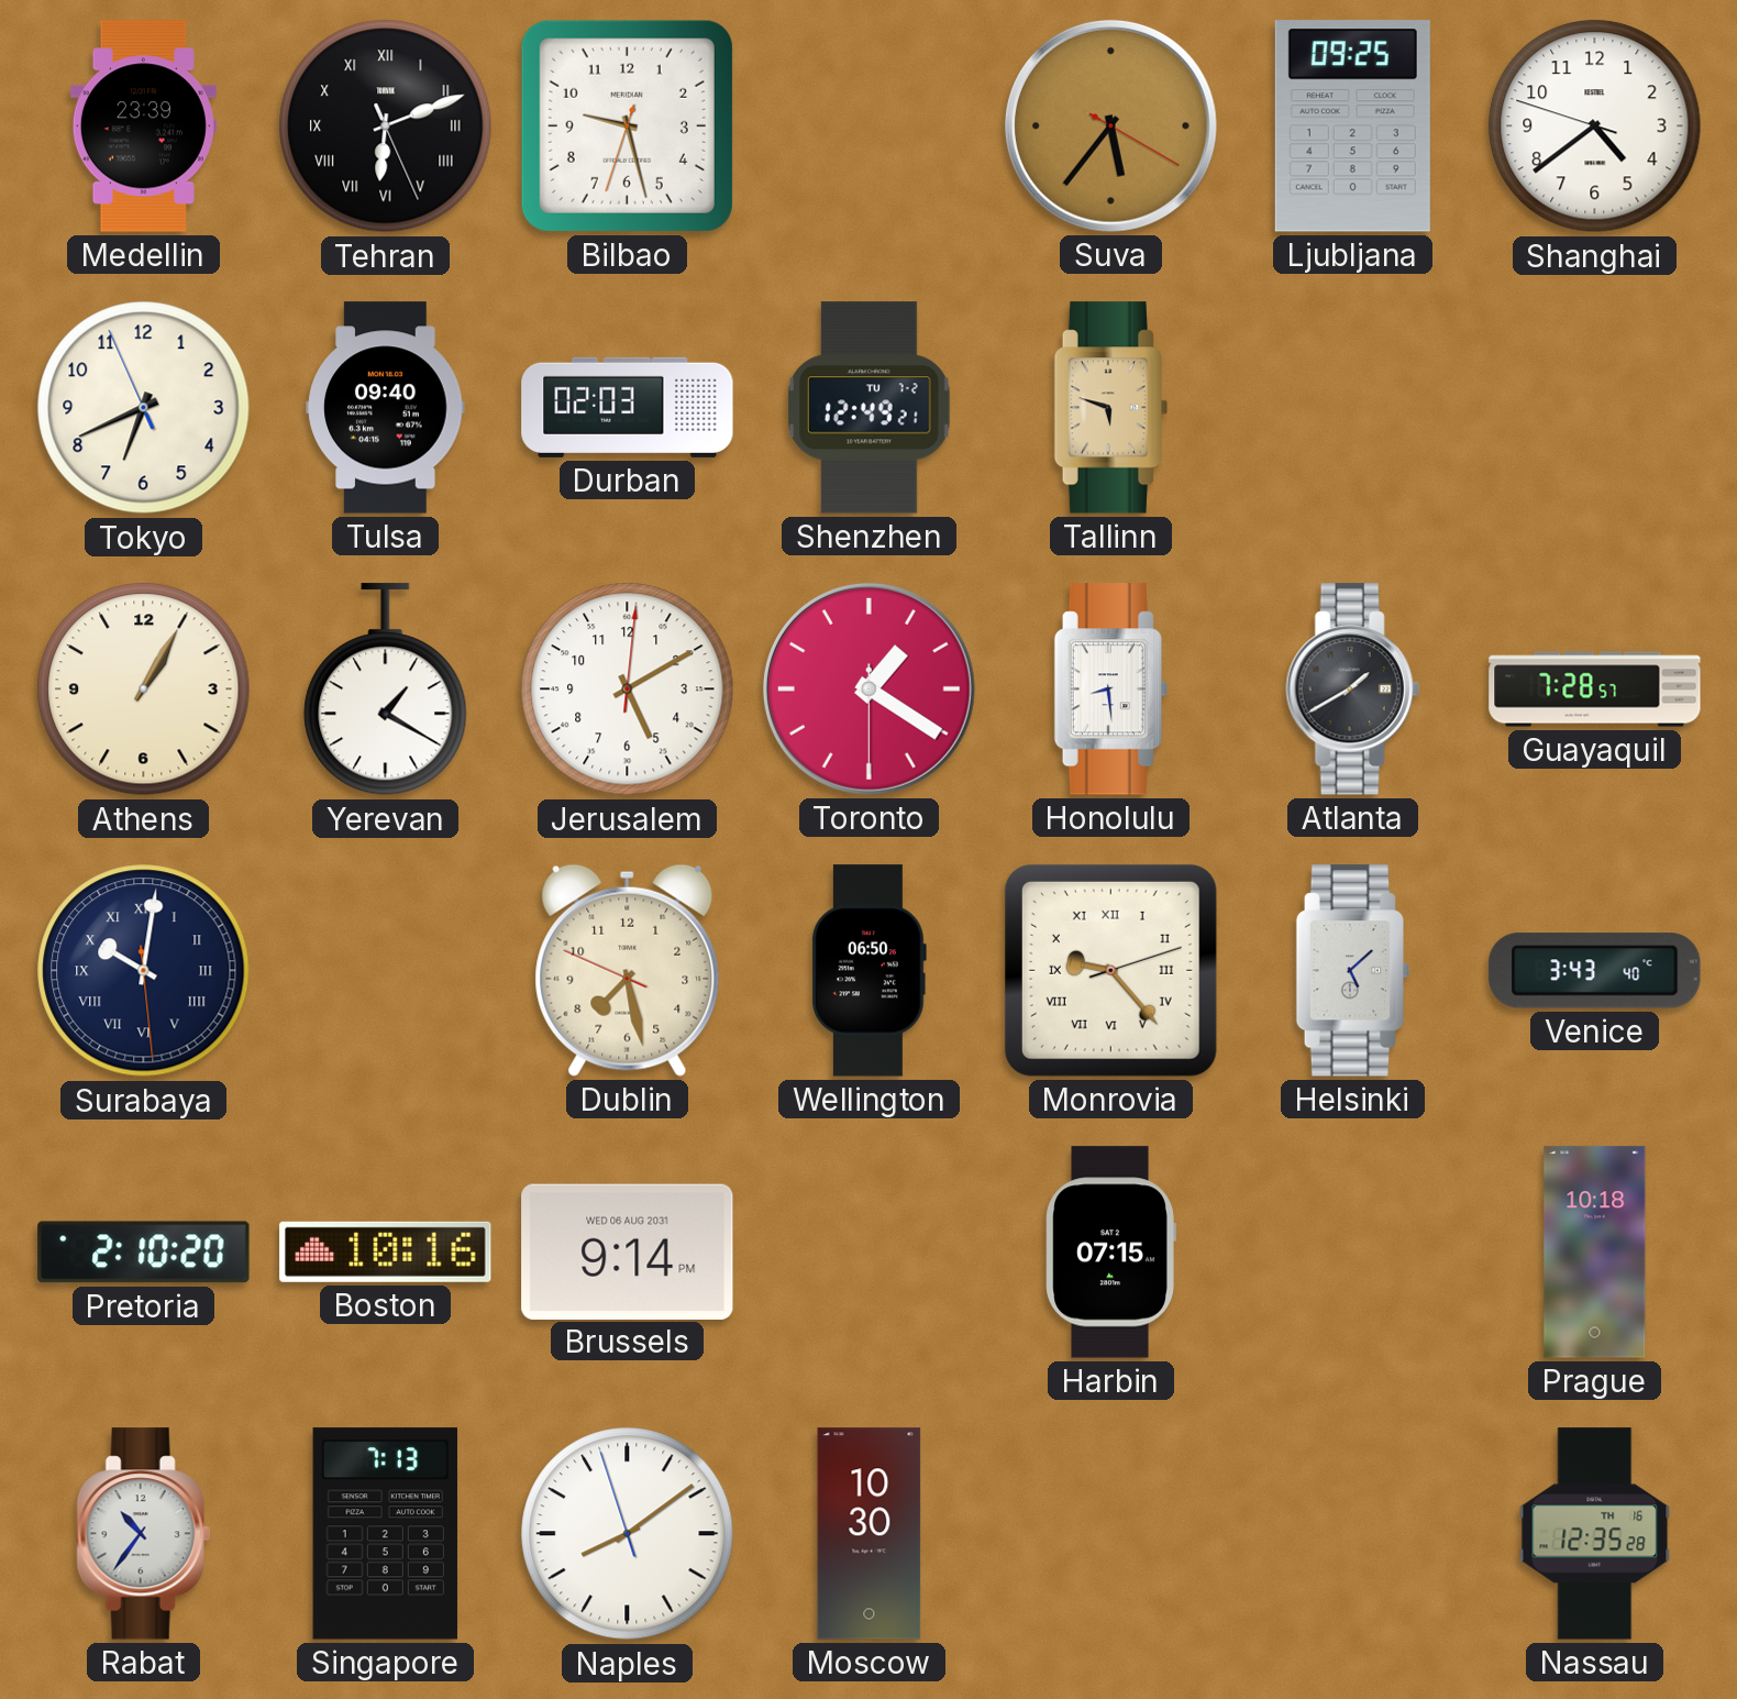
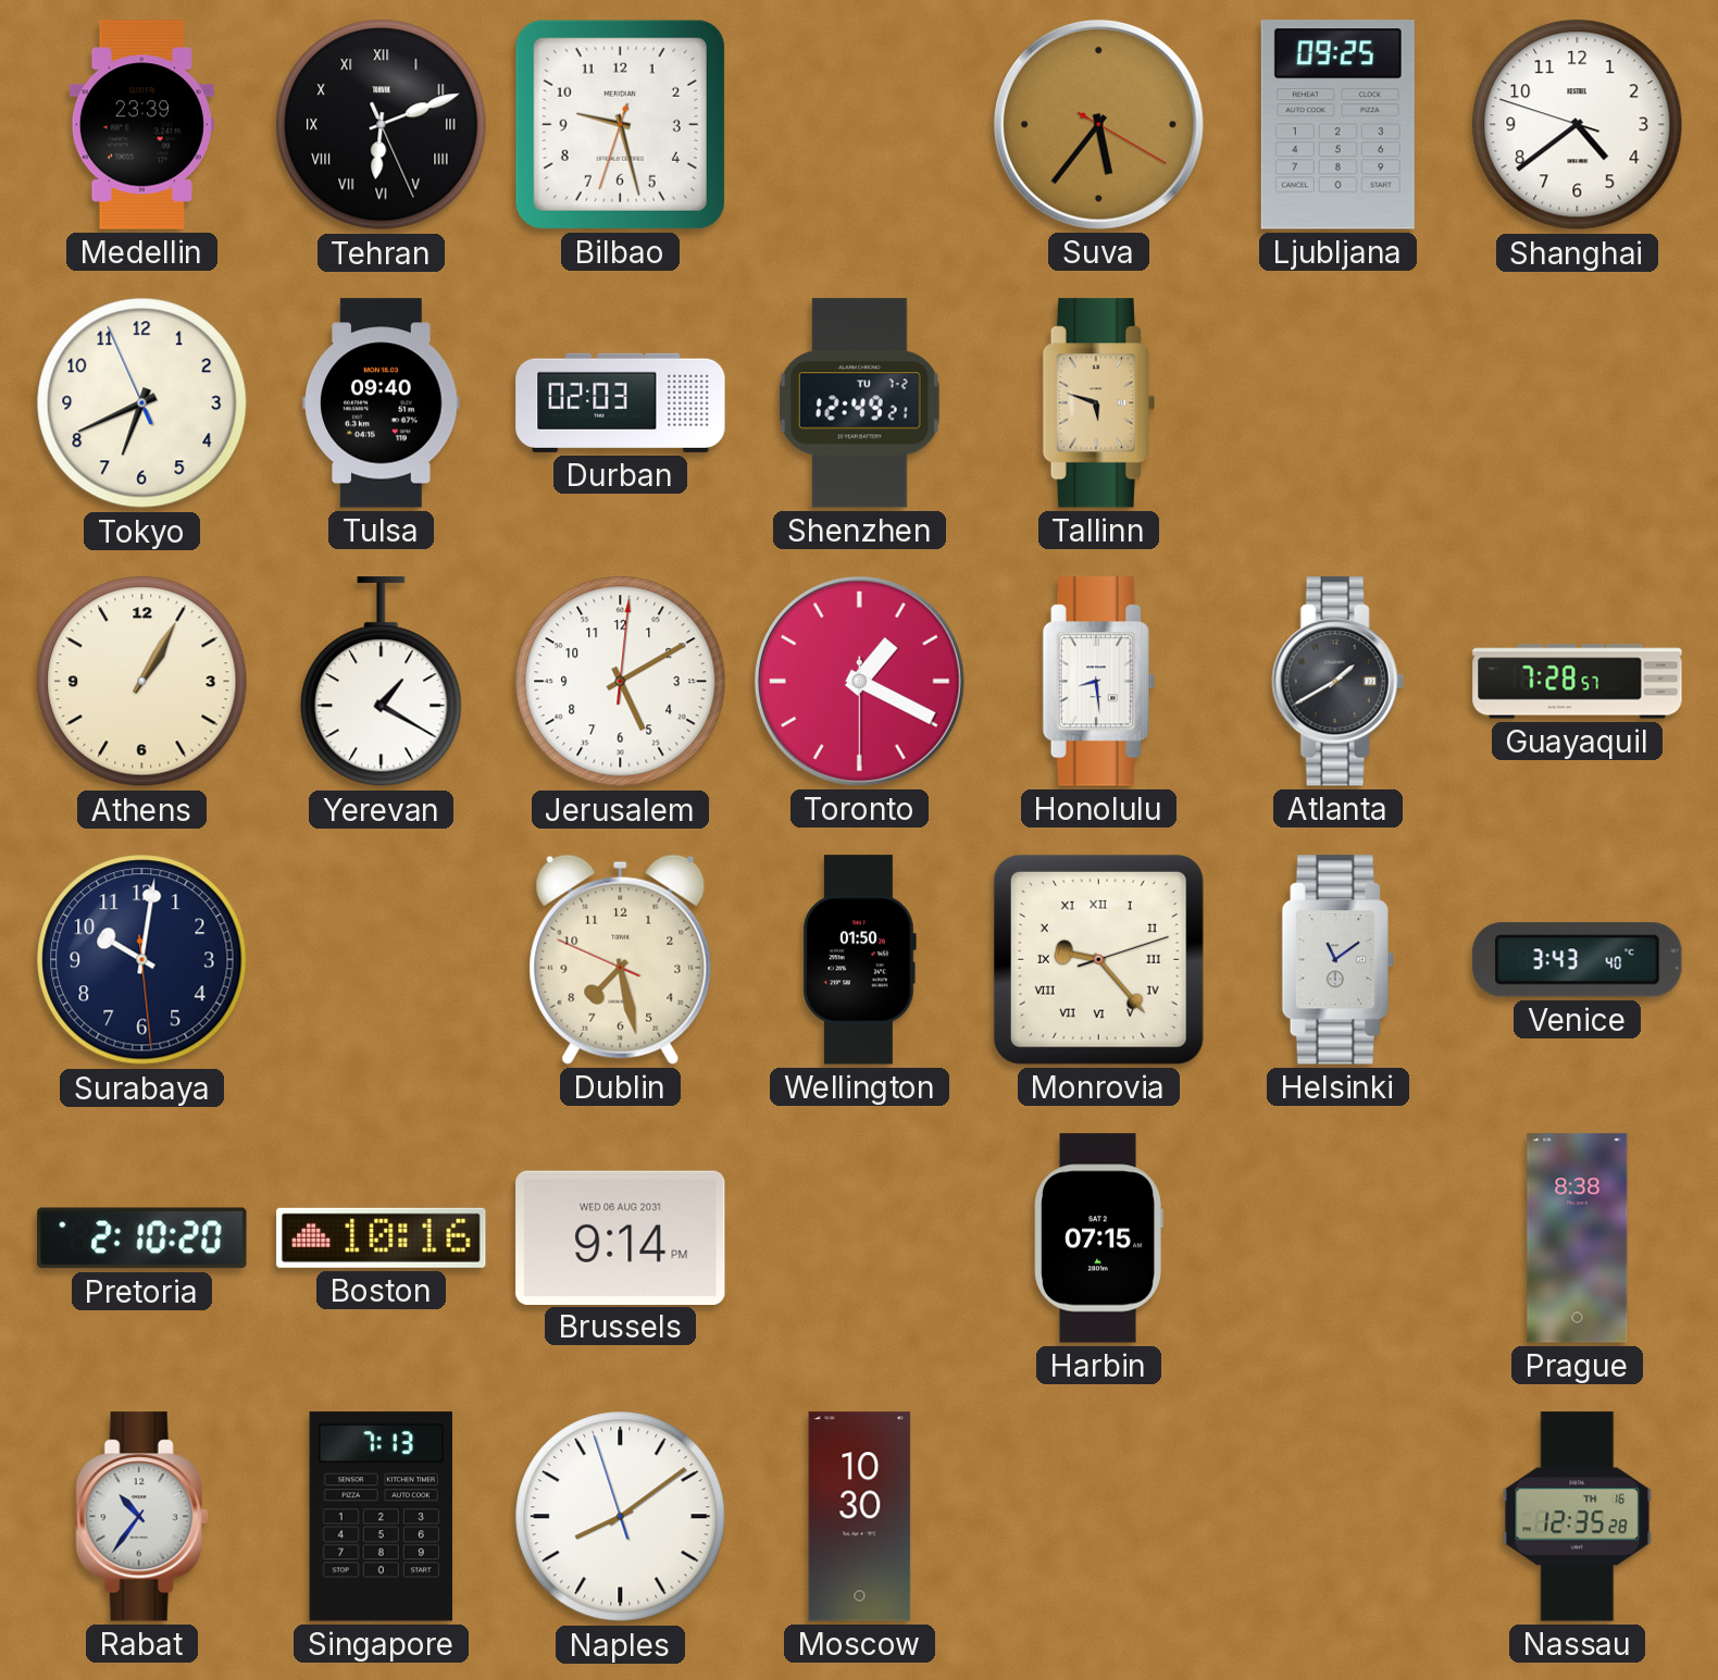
Toronto: 1:20 -> 1:19 (859, 681)
Surabaya numerals: Roman -> Arabic (142, 960)
Wellington: 06:50 -> 01:50 (859, 960)
Helsinki: 5:08 -> 11:09 (1337, 960)
Prague: 10:18 -> 8:38 (1578, 1239)
